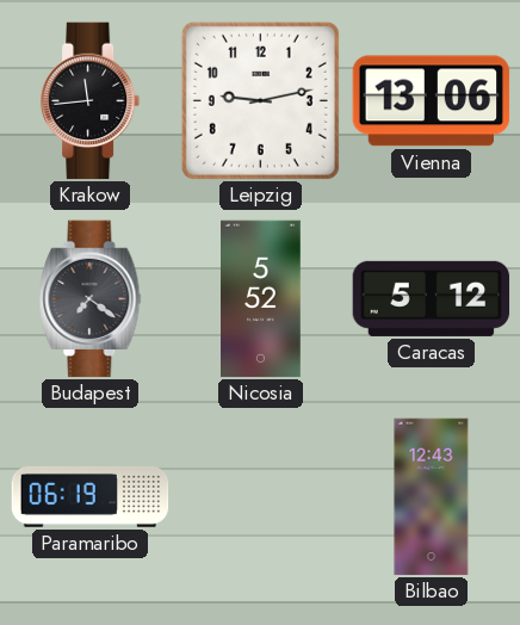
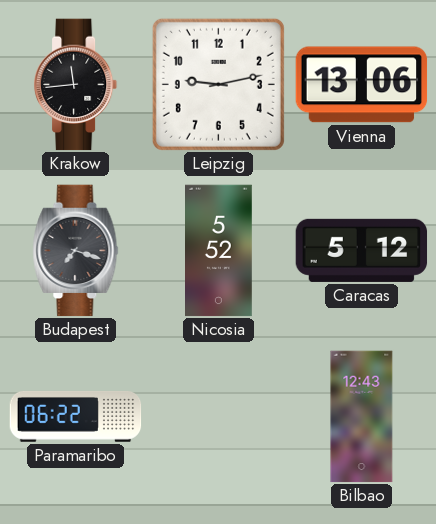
Budapest: 7:21 -> 7:18 (76, 251)
Paramaribo: 06:19 -> 06:22 (76, 417)
